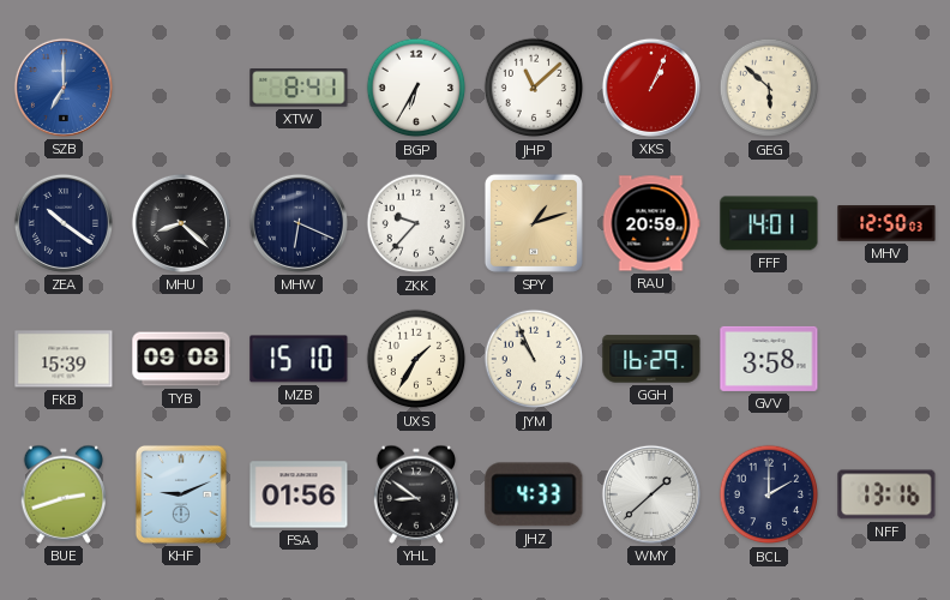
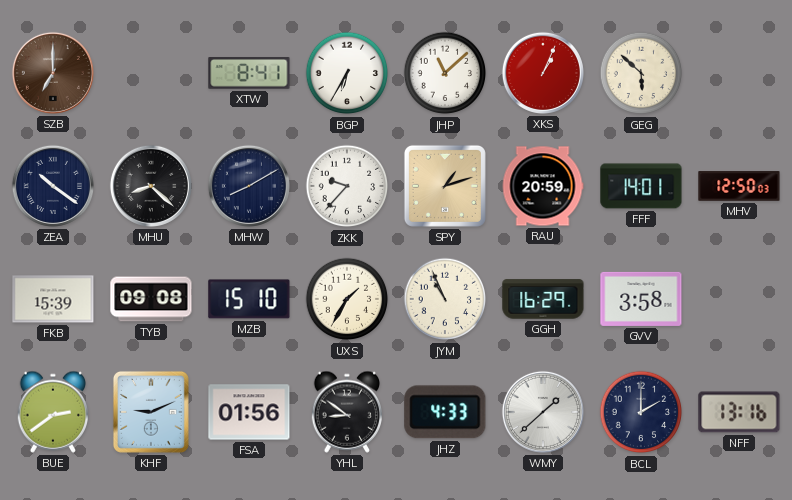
SZB dial: blue -> brown (53, 73)
MHW: 6:19 -> 8:10 (249, 186)
BUE: 2:42 -> 2:39 (52, 412)
